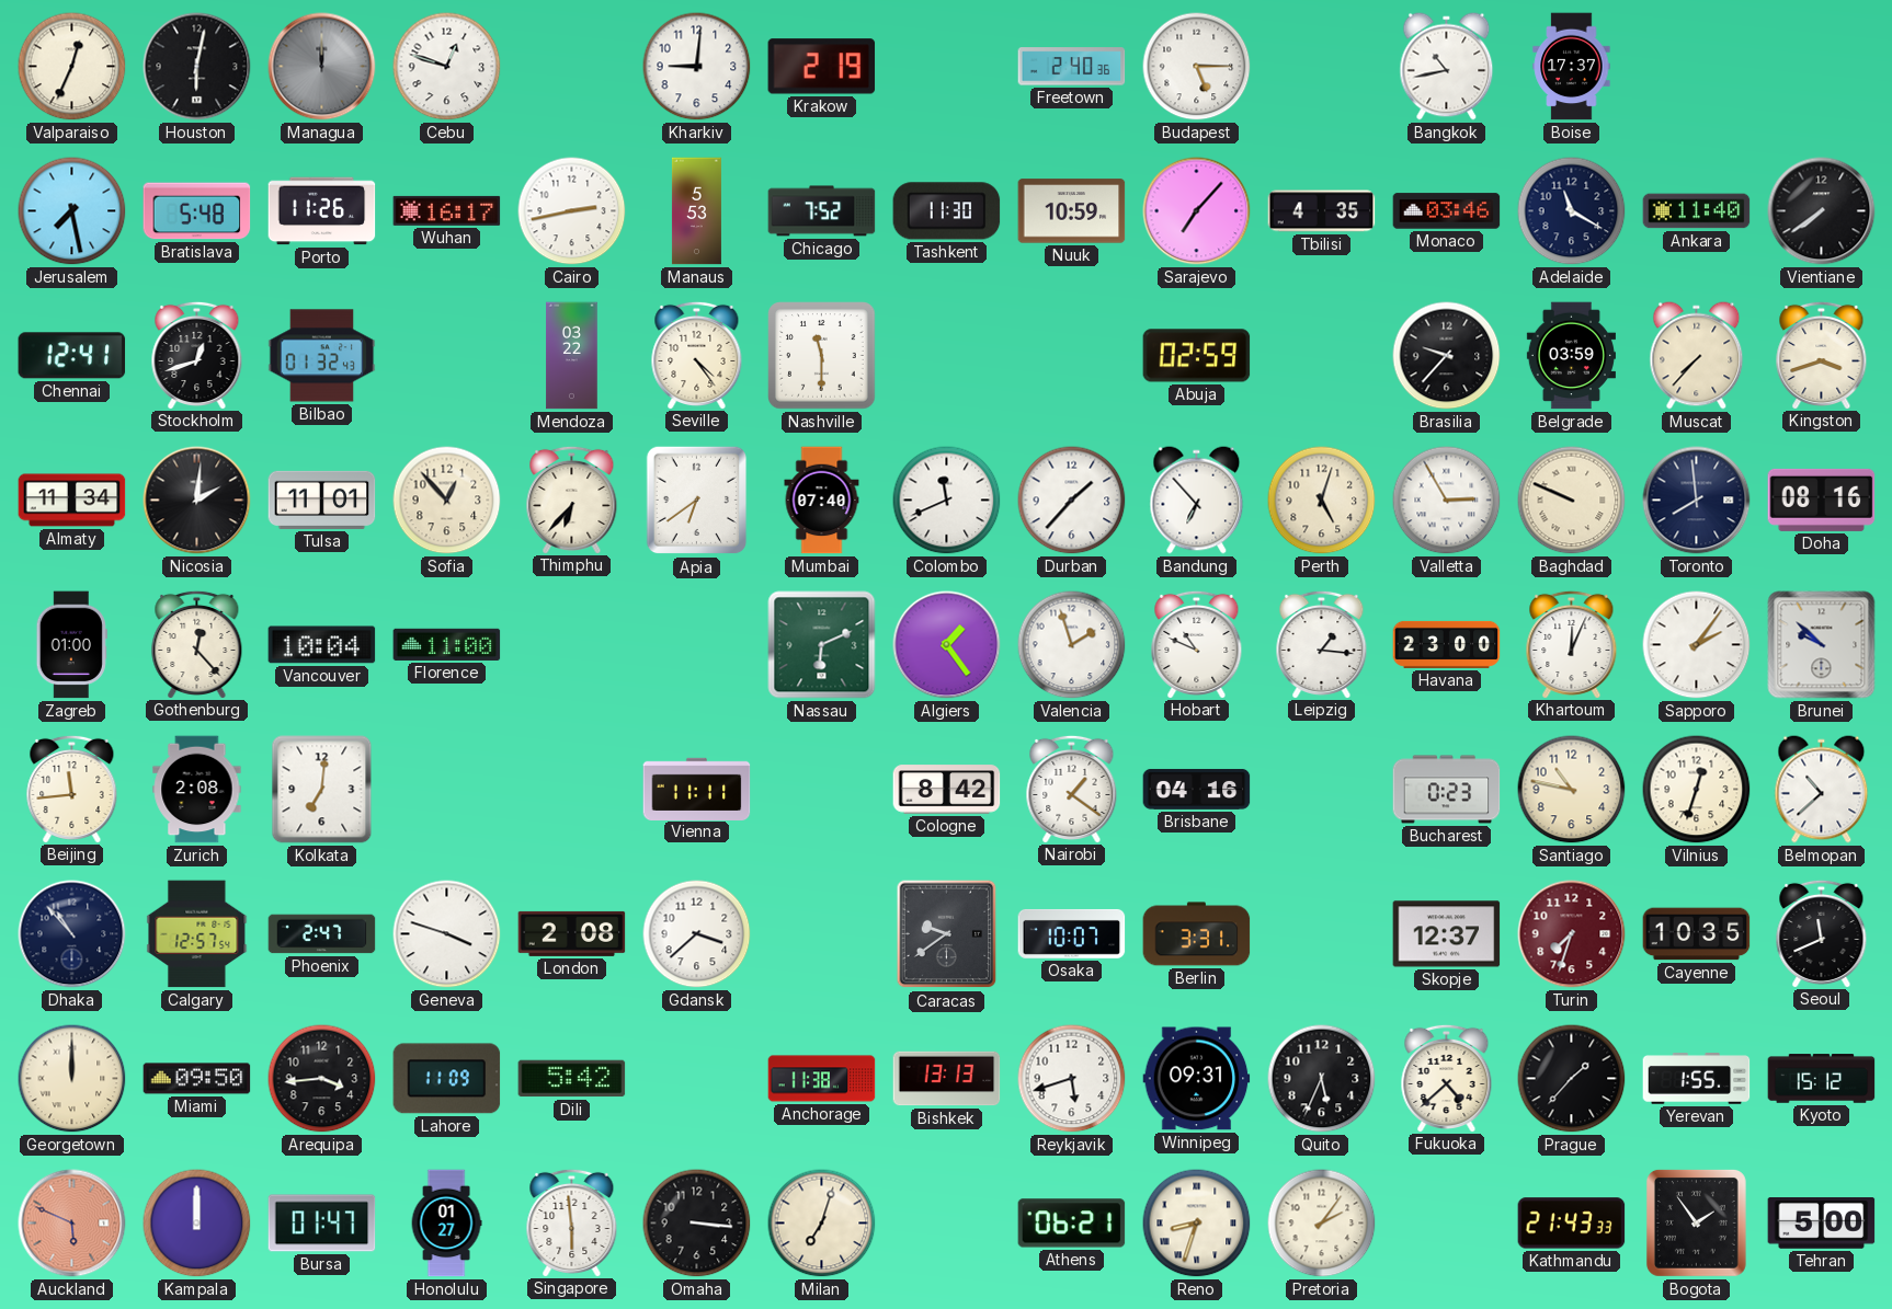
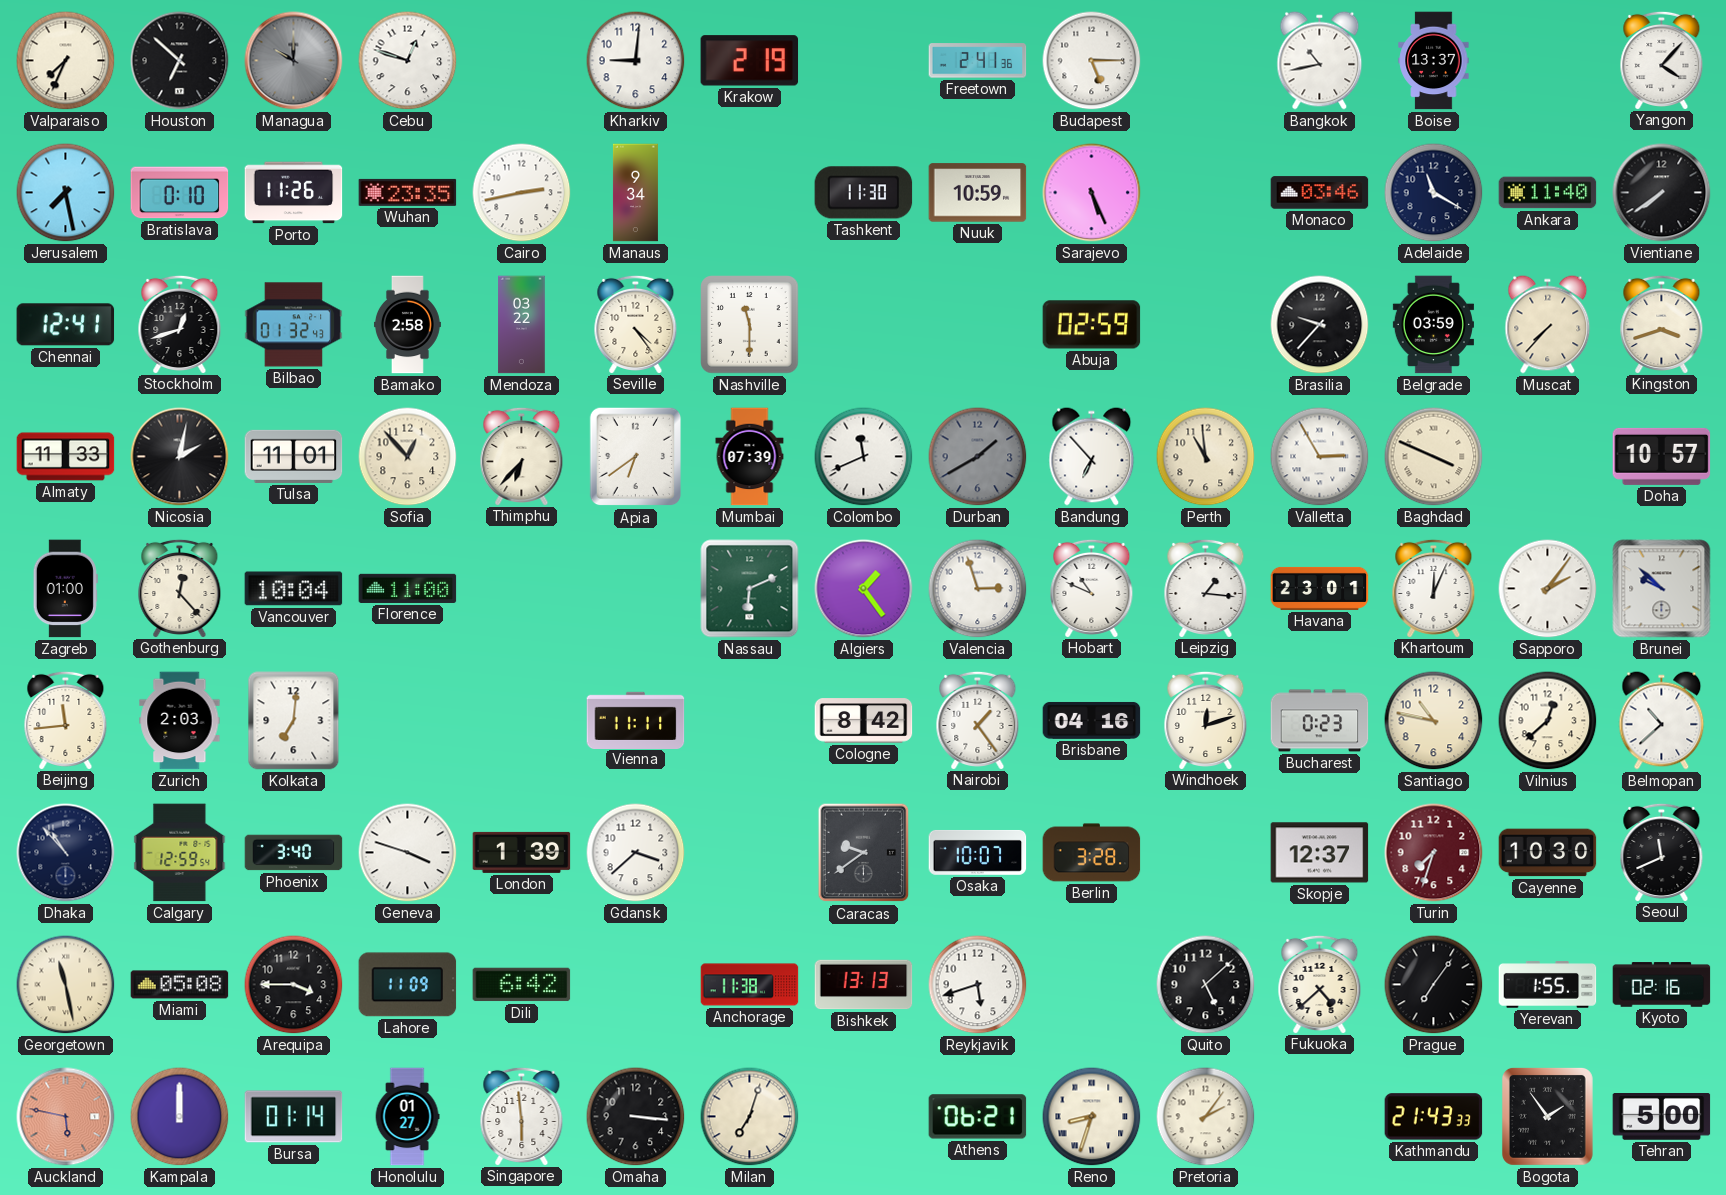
Valparaiso: 12:34 -> 7:34 (66, 61)
Houston: 6:02 -> 6:52 (180, 61)
Managua: 12:00 -> 10:00 (294, 61)
Freetown: 2:40 -> 2:41 (978, 61)
Boise: 17:37 -> 13:37 (1434, 61)
Yangon: none -> 4:07 (1662, 60)
Bratislava: 5:48 -> 0:10 (180, 193)
Wuhan: 16:17 -> 23:35 (408, 192)
Manaus: 5:53 -> 9:34 (635, 193)
Chicago: 7:52 -> none (822, 211)
Sarajevo: 7:07 -> 5:26 (1092, 193)
Tbilisi: 4:35 -> none (1322, 211)
Bamako: none -> 2:58 (407, 325)
Almaty: 11:34 -> 11:33 (66, 457)
Nicosia: 2:01 -> 2:02 (180, 457)
Mumbai: 07:40 -> 07:39 (750, 457)
Durban: 1:37 -> 1:40 (978, 457)
Durban dial: white -> grey (978, 457)
Perth: 5:03 -> 10:59 (1206, 457)
Baghdad: 9:49 -> 3:49 (1434, 457)
Toronto: 7:59 -> none (1697, 501)
Doha: 08:16 -> 10:57 (1662, 456)
Valencia: 1:57 -> 2:57 (978, 589)
Havana: 23:00 -> 23:01 (1320, 588)
Zurich: 2:08 -> 2:03 (180, 721)
Nairobi: 1:21 -> 1:24 (978, 720)
Windhoek: none -> 12:12 (1206, 720)
Vilnius: 12:33 -> 12:38 (1548, 721)
Calgary: 12:57 -> 12:59 (180, 853)
Phoenix: 2:47 -> 3:40 (294, 853)
London: 2:08 -> 1:39 (522, 852)
Berlin: 3:31 -> 3:28 (1092, 853)
Cayenne: 10:35 -> 10:30 (1548, 853)
Georgetown: 12:00 -> 11:28 (66, 985)
Miami: 09:50 -> 05:08 (180, 985)
Arequipa: 3:44 -> 3:45 (294, 985)
Dili: 5:42 -> 6:42 (522, 985)
Winnipeg: 09:31 -> none (1197, 1079)
Quito: 5:34 -> 5:08 (1206, 985)
Prague: 1:37 -> 7:06 (1434, 985)
Kyoto: 15:12 -> 02:16 (1662, 985)
Auckland: 5:49 -> 5:47 (66, 1117)
Bursa: 01:47 -> 01:14 (294, 1117)
